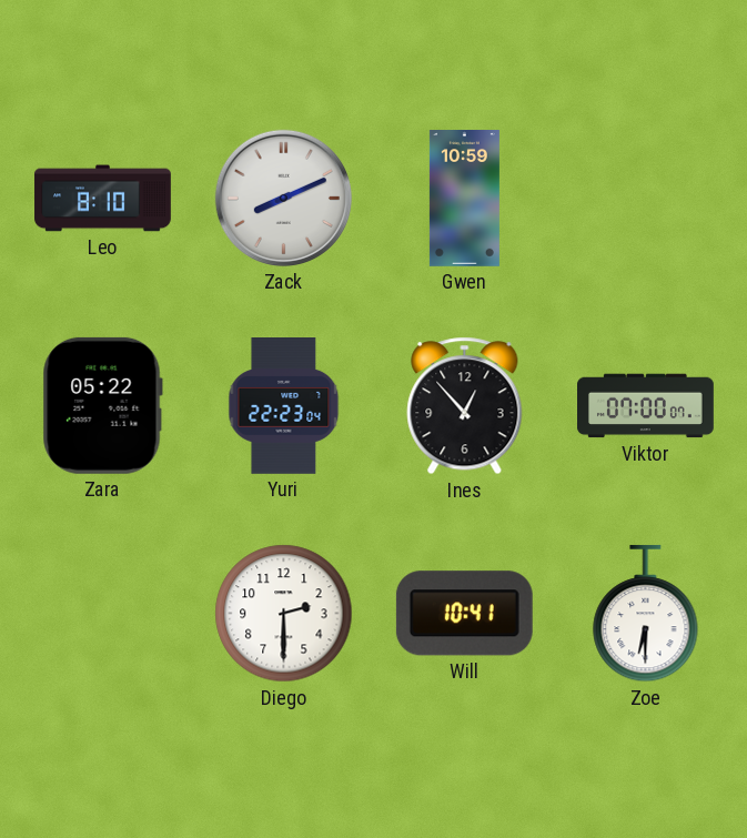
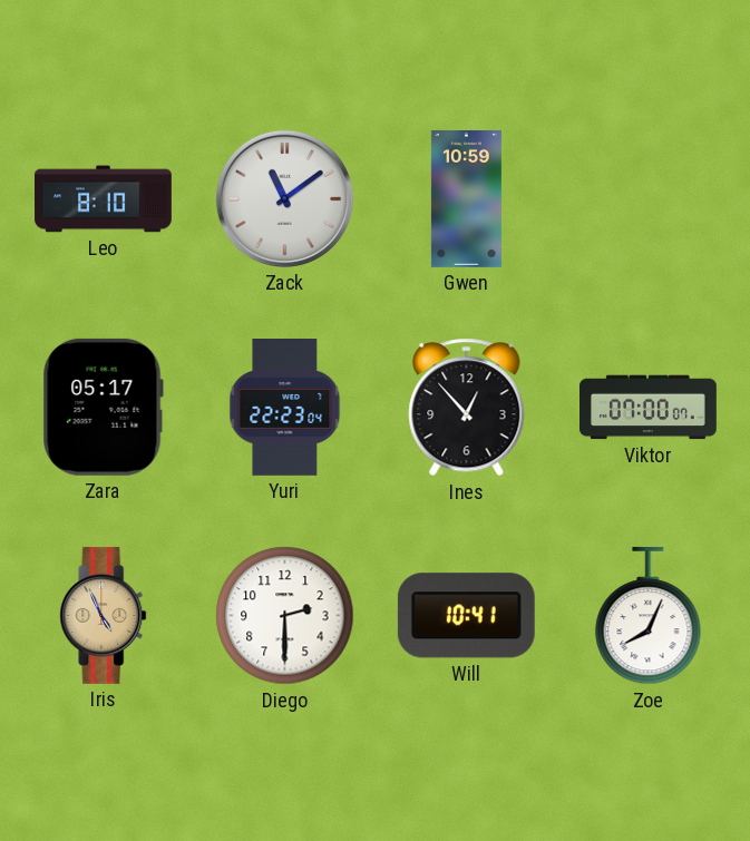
Zack: 8:11 -> 11:09 (284, 198)
Zara: 05:22 -> 05:17 (103, 407)
Iris: none -> 4:56 (104, 615)
Zoe: 6:30 -> 8:04 (649, 616)
